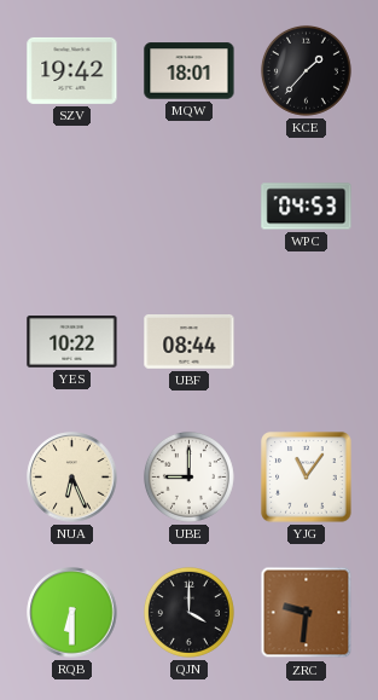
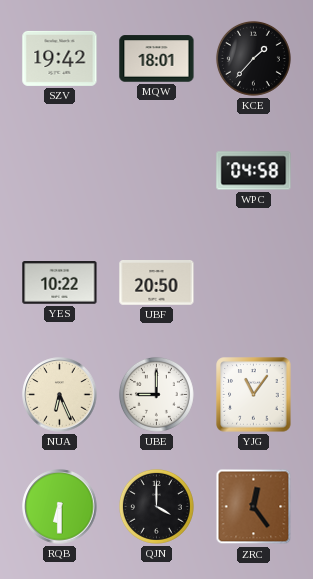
WPC: 04:53 -> 04:58 (254, 171)
UBF: 08:44 -> 20:50 (157, 283)
ZRC: 9:31 -> 12:24 (254, 507)
